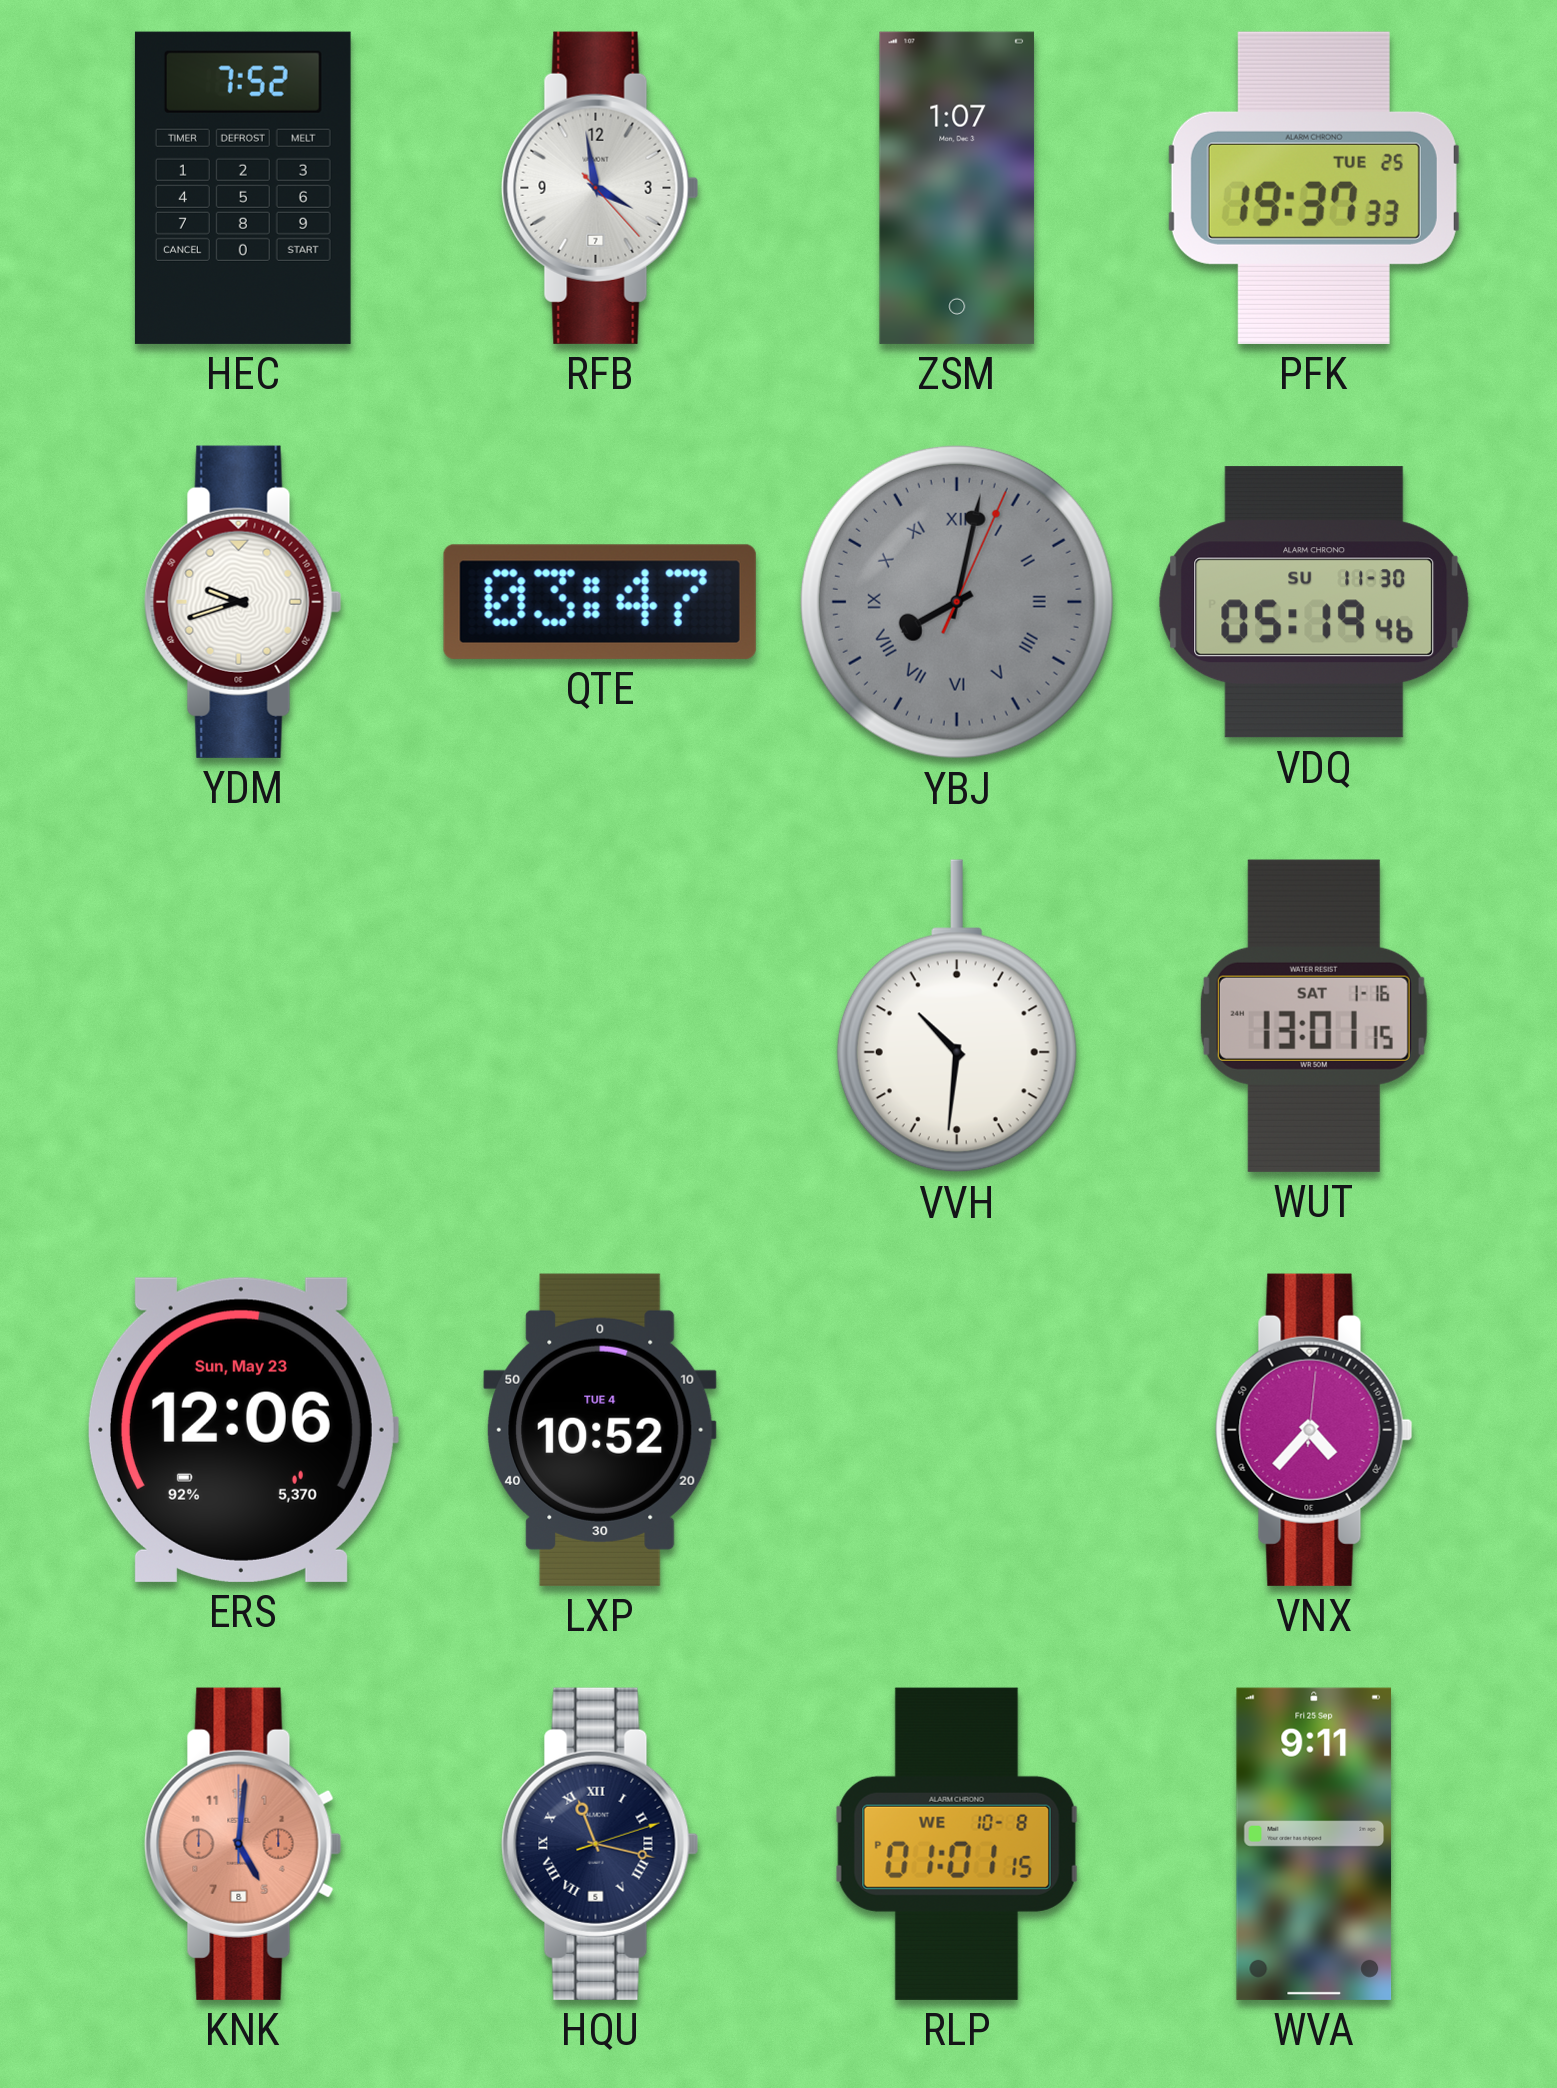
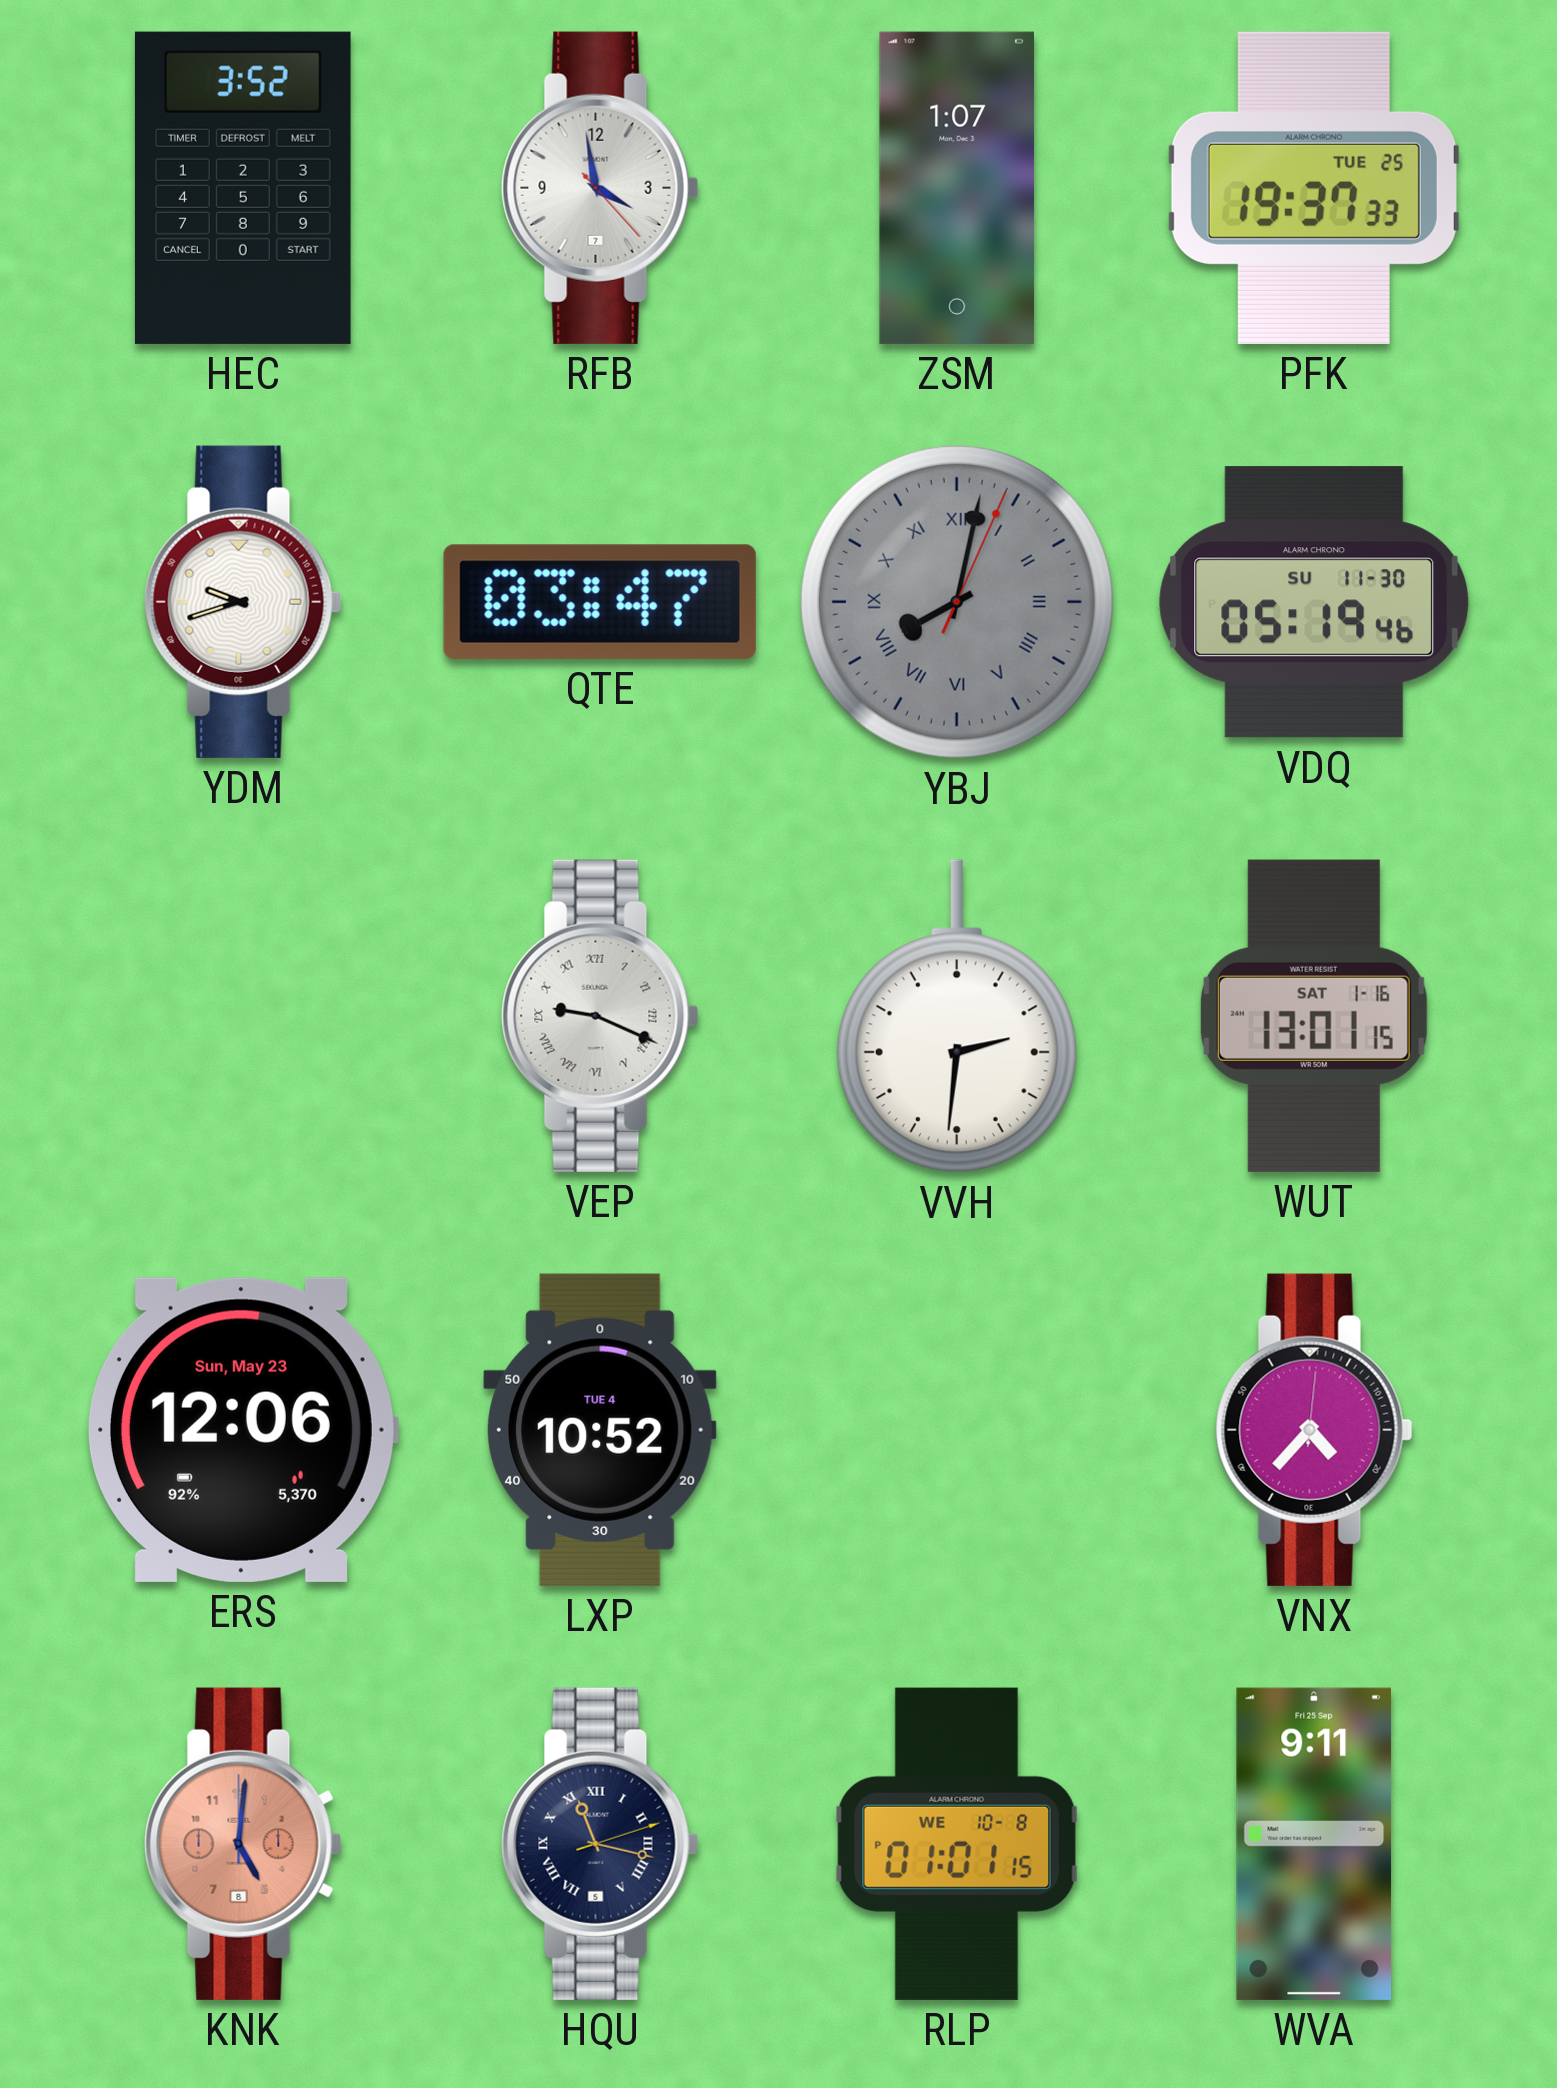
HEC: 7:52 -> 3:52 (243, 188)
VEP: none -> 9:19 (600, 1016)
VVH: 10:31 -> 2:31 (957, 1016)
